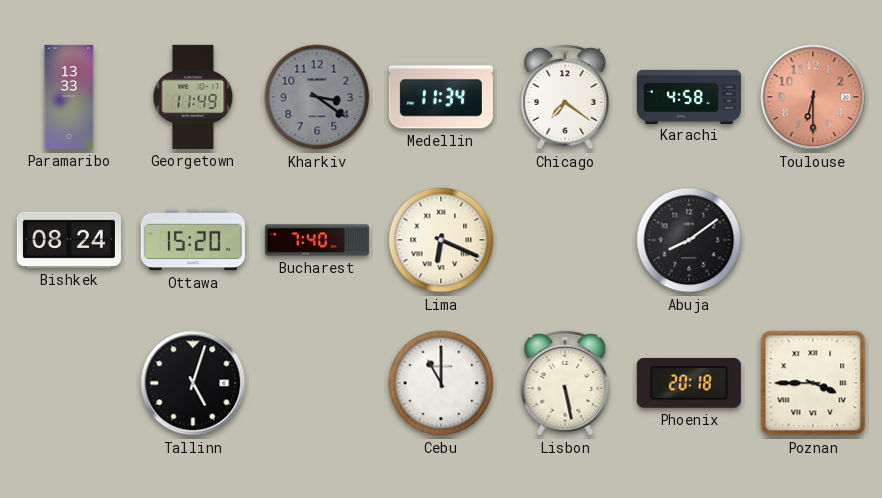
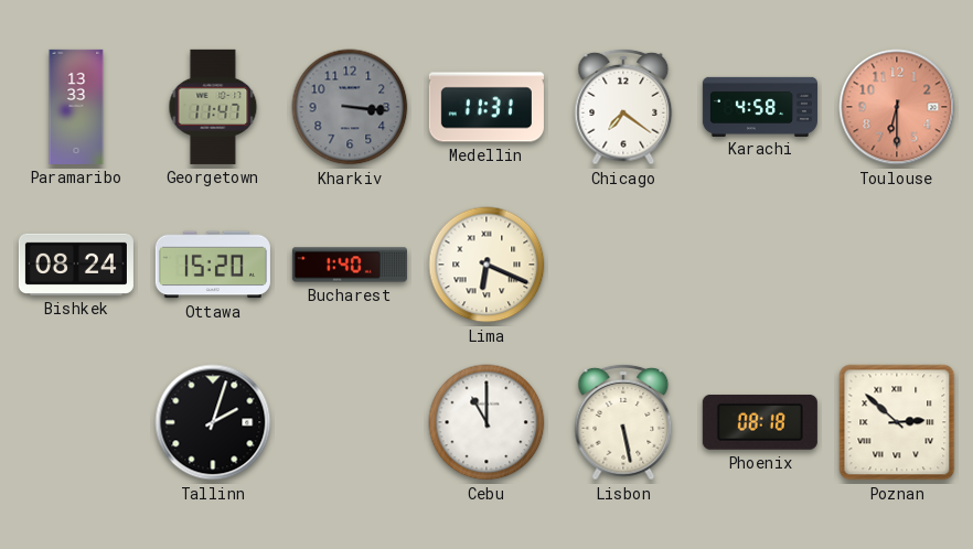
Georgetown: 11:49 -> 11:47 (213, 107)
Kharkiv: 3:21 -> 3:16 (350, 107)
Medellin: 11:34 -> 11:31 (487, 107)
Bucharest: 7:40 -> 1:40 (350, 265)
Abuja: 8:09 -> none (689, 240)
Tallinn: 5:03 -> 2:03 (213, 422)
Phoenix: 20:18 -> 08:18 (760, 422)
Poznan: 3:45 -> 2:52 (897, 422)
